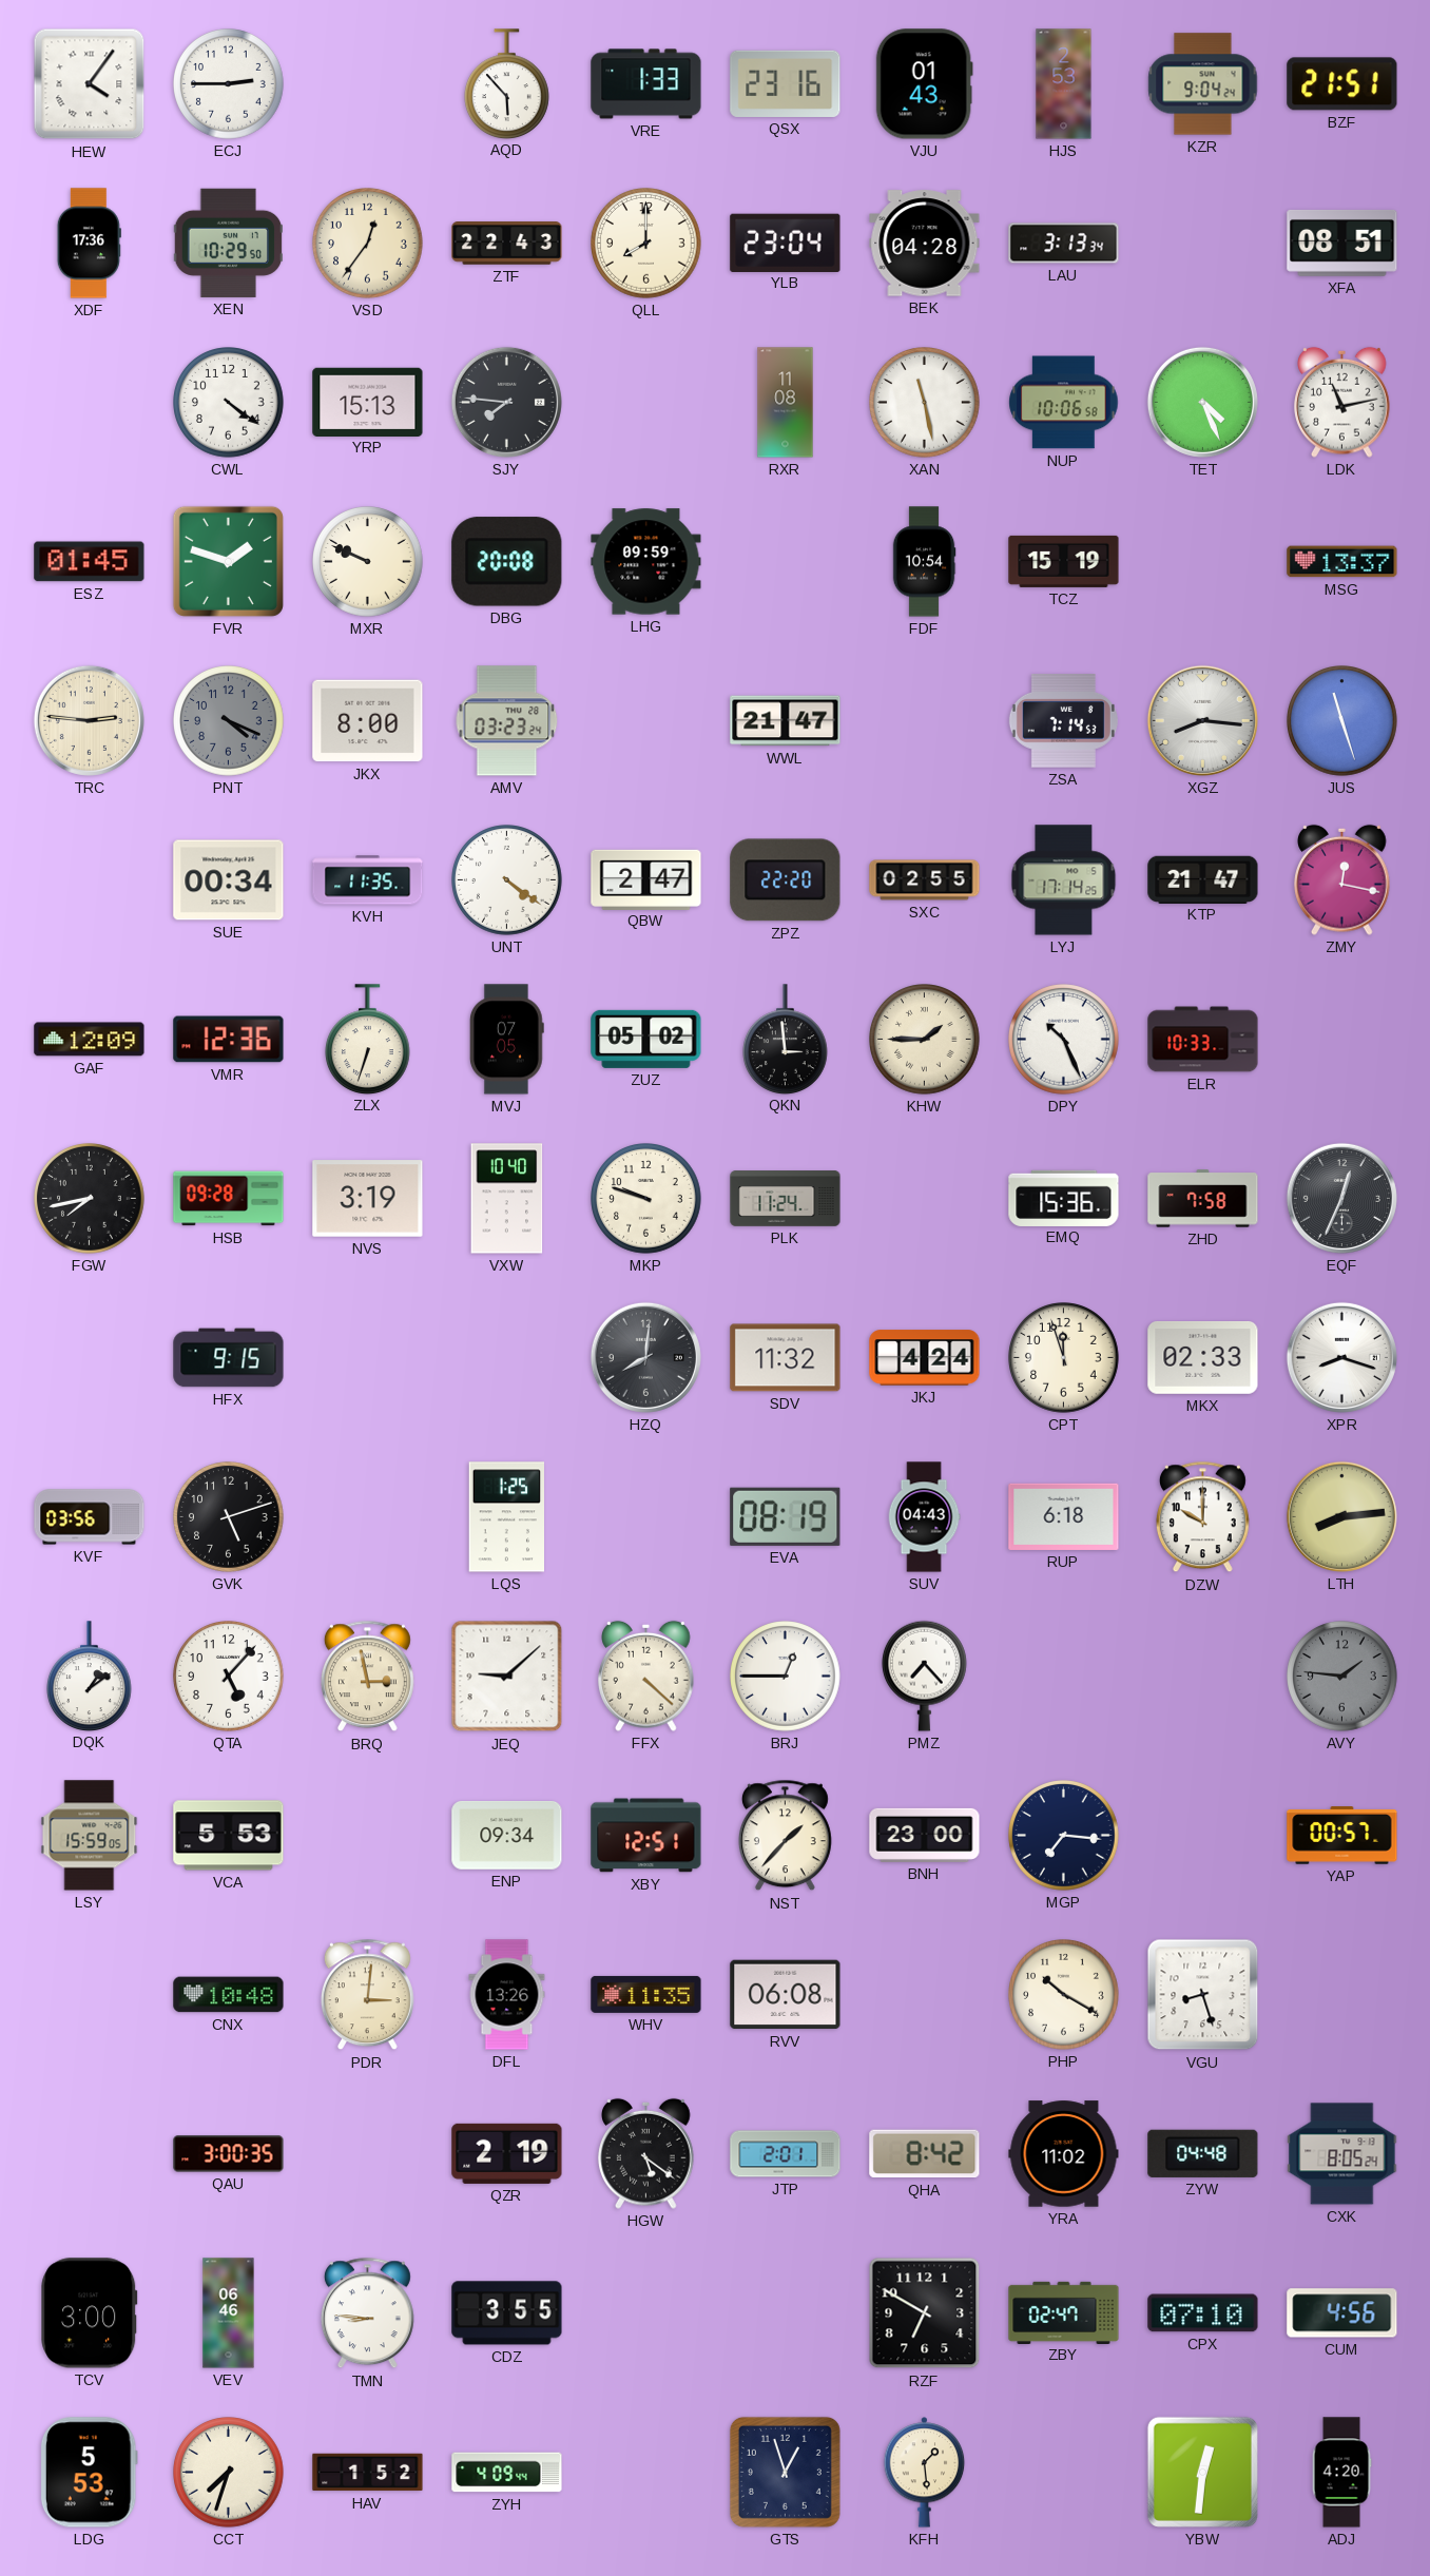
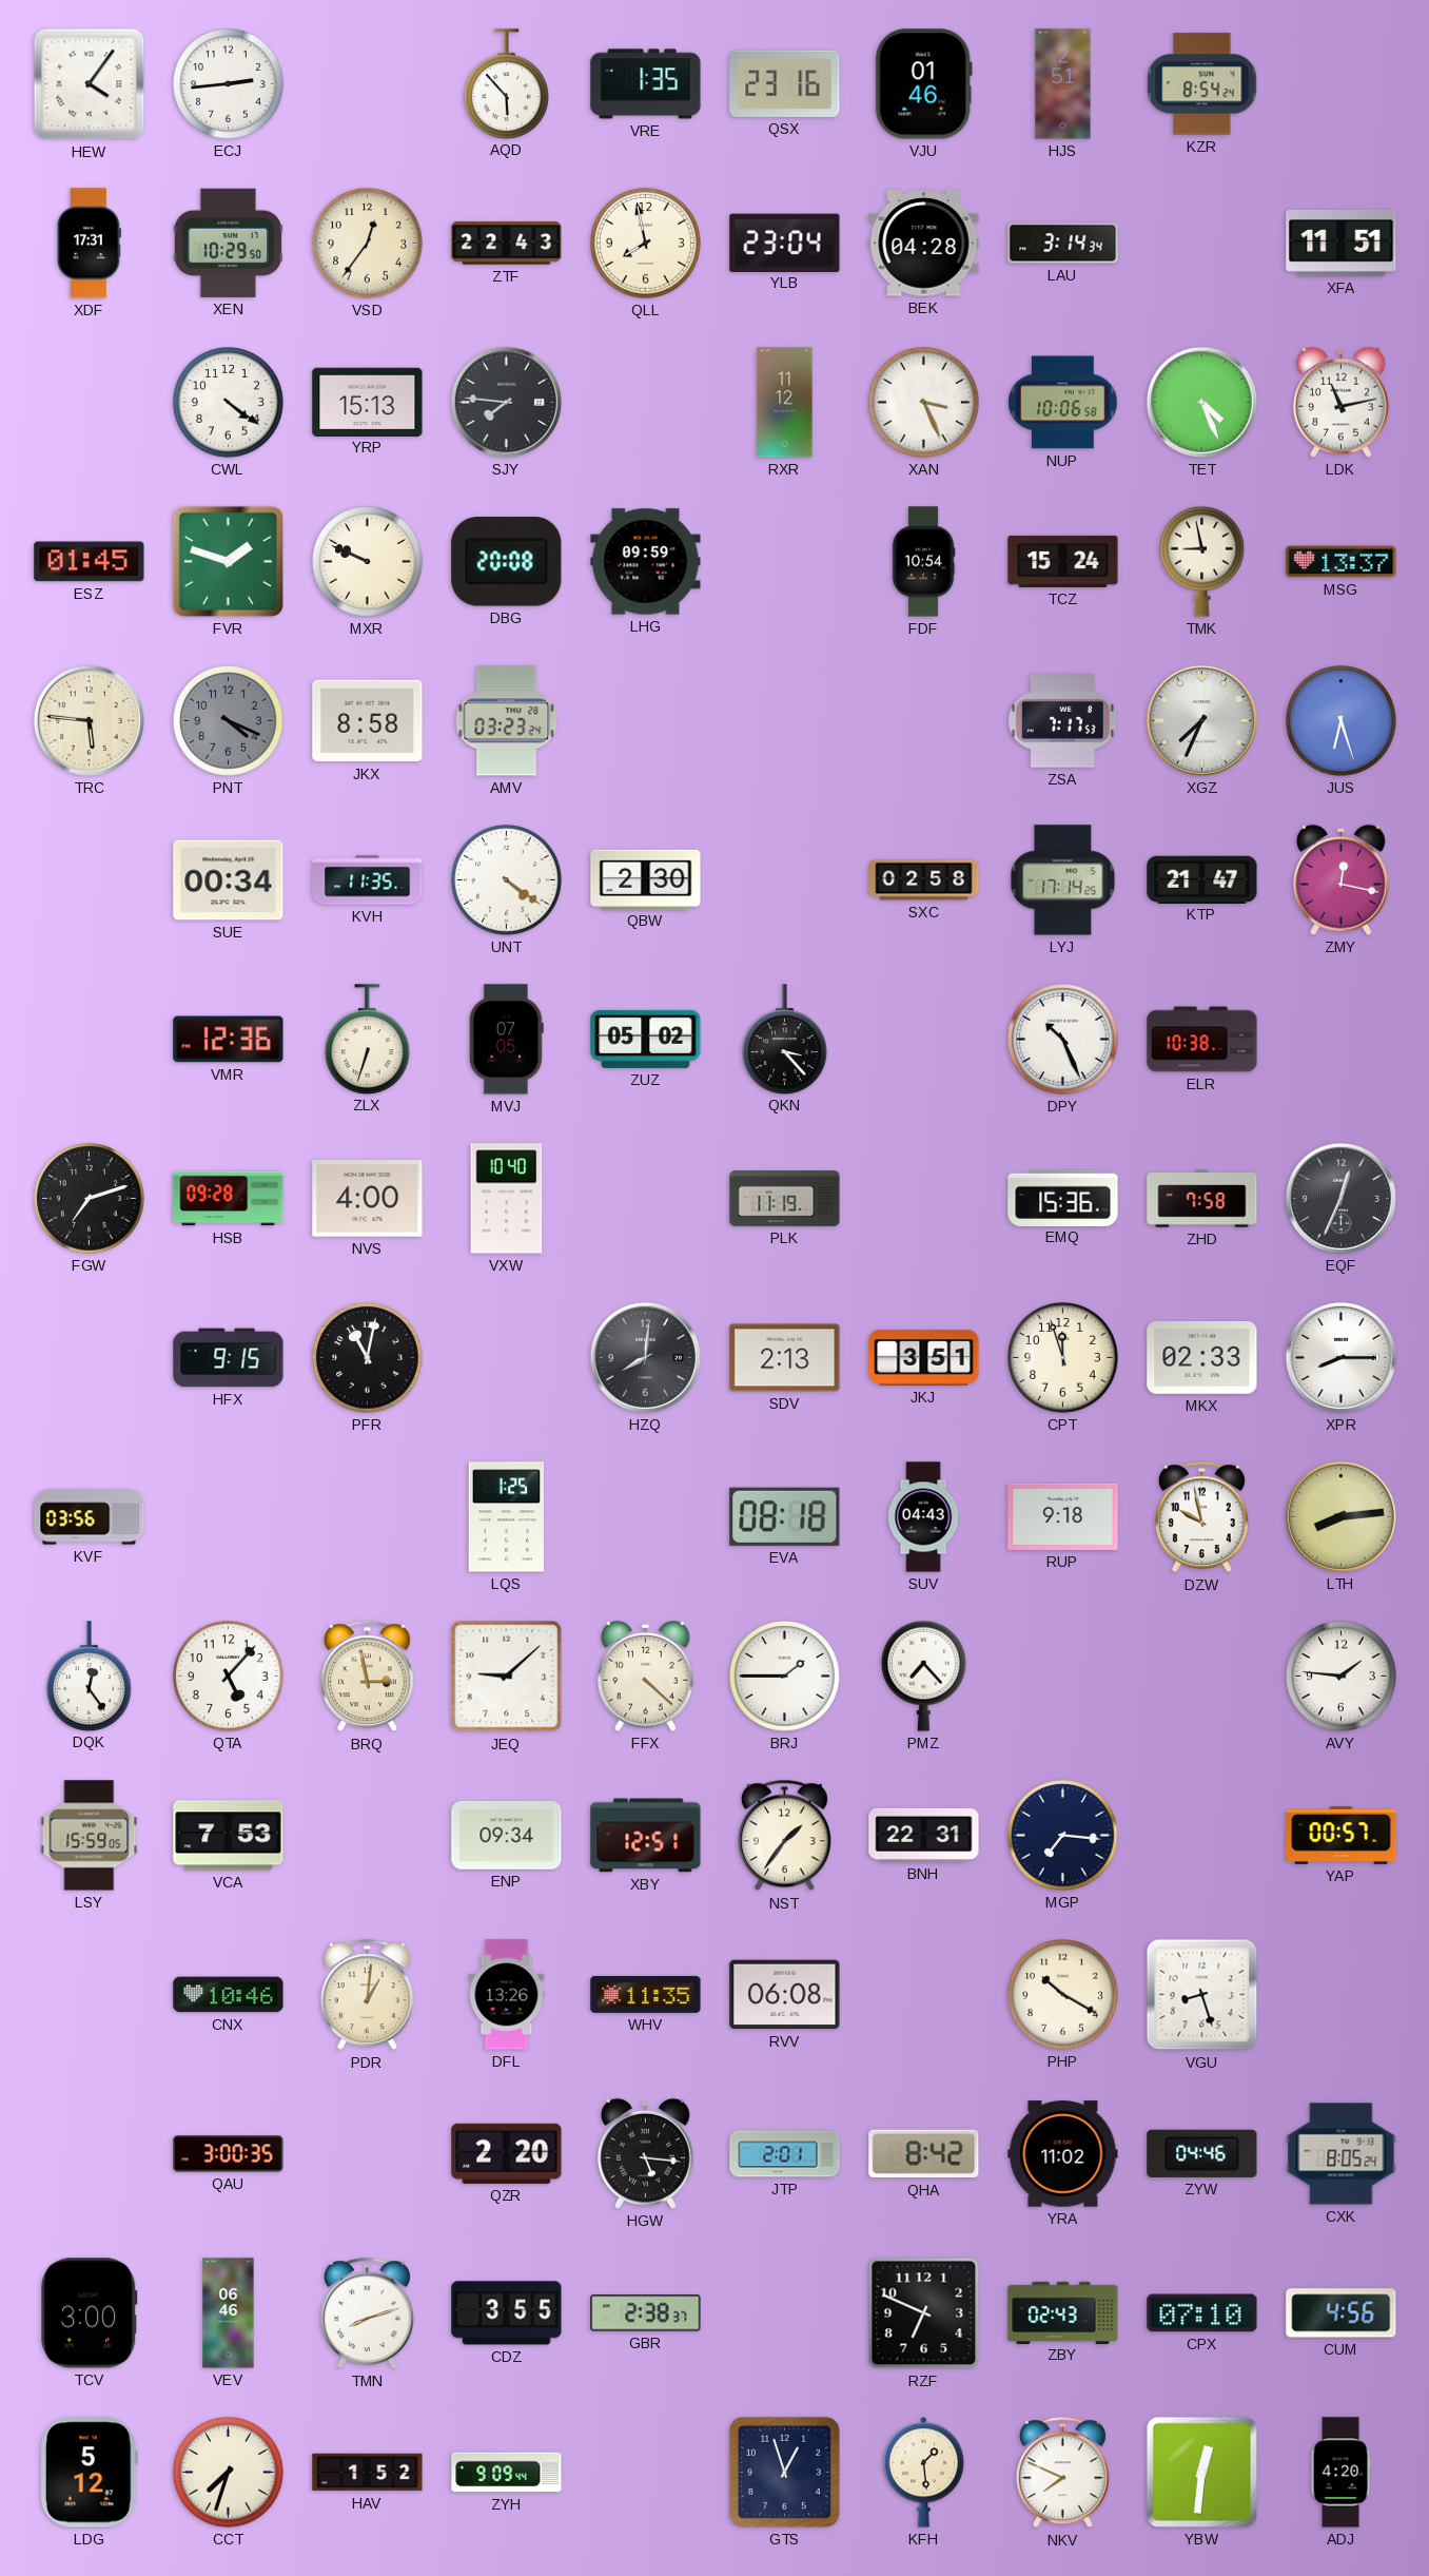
ECJ: 2:45 -> 2:44 (229, 84)
VRE: 1:33 -> 1:35 (646, 84)
VJU: 01:43 -> 01:46 (923, 84)
HJS: 2:53 -> 2:51 (1063, 84)
KZR: 9:04 -> 8:54 (1202, 84)
BZF: 21:51 -> none (1342, 84)
XDF: 17:36 -> 17:31 (89, 244)
QLL: 8:00 -> 7:58 (646, 244)
LAU: 3:13 -> 3:14 (1063, 244)
XFA: 08:51 -> 11:51 (1342, 243)
RXR: 11:08 -> 11:12 (785, 403)
XAN: 11:28 -> 3:26 (924, 403)
TCZ: 15:19 -> 15:24 (1063, 561)
TMK: none -> 8:58 (1202, 561)
TRC: 2:46 -> 5:46 (89, 720)
JKX: 8:00 -> 8:58 (368, 721)
WWL: 21:47 -> none (786, 721)
ZSA: 7:14 -> 7:17 (1062, 721)
XGZ: 8:16 -> 7:34 (1201, 720)
JUS: 11:27 -> 6:27 (1342, 721)
QBW: 2:47 -> 2:30 (646, 879)
ZPZ: 22:20 -> none (786, 880)
SXC: 02:55 -> 02:58 (924, 880)
GAF: 12:09 -> none (90, 1040)
QKN: 2:59 -> 3:23 (785, 1039)
KHW: 1:45 -> none (925, 1040)
ELR: 10:33 -> 10:38 (1202, 1040)
FGW: 7:43 -> 7:12 (90, 1199)
NVS: 3:19 -> 4:00 (368, 1199)
MKP: 9:48 -> none (646, 1199)
PLK: 11:24 -> 11:19 (785, 1199)
PFR: none -> 11:02 (368, 1358)
SDV: 11:32 -> 2:13 (785, 1358)
JKJ: 4:24 -> 3:51 (924, 1358)
XPR: 8:18 -> 8:15 (1340, 1357)
GVK: 5:12 -> none (229, 1517)
EVA: 08:19 -> 08:18 (785, 1516)
RUP: 6:18 -> 9:18 (1063, 1516)
DZW: 10:00 -> 9:58 (1201, 1517)
DQK: 1:09 -> 12:24 (90, 1676)
BRJ: 12:45 -> 1:45 (785, 1677)
AVY dial: grey -> white (1342, 1677)
VCA: 5:53 -> 7:53 (229, 1836)
NST: 1:37 -> 1:36 (784, 1836)
BNH: 23:00 -> 22:31 (924, 1835)
CNX: 10:48 -> 10:46 (229, 1995)
PDR: 3:01 -> 1:01 (367, 1995)
QZR: 2:19 -> 2:20 (507, 2153)
HGW: 5:21 -> 5:16 (646, 2153)
ZYW: 04:48 -> 04:46 (1202, 2153)
TMN: 8:46 -> 8:12 (367, 2313)
GBR: none -> 2:38 (646, 2313)
RZF: 6:50 -> 6:49 (924, 2313)
ZBY: 02:47 -> 02:43 (1063, 2312)
LDG: 5:53 -> 5:12 (89, 2473)
ZYH: 4:09 -> 9:09 (507, 2473)
NKV: none -> 7:49 (1062, 2473)
